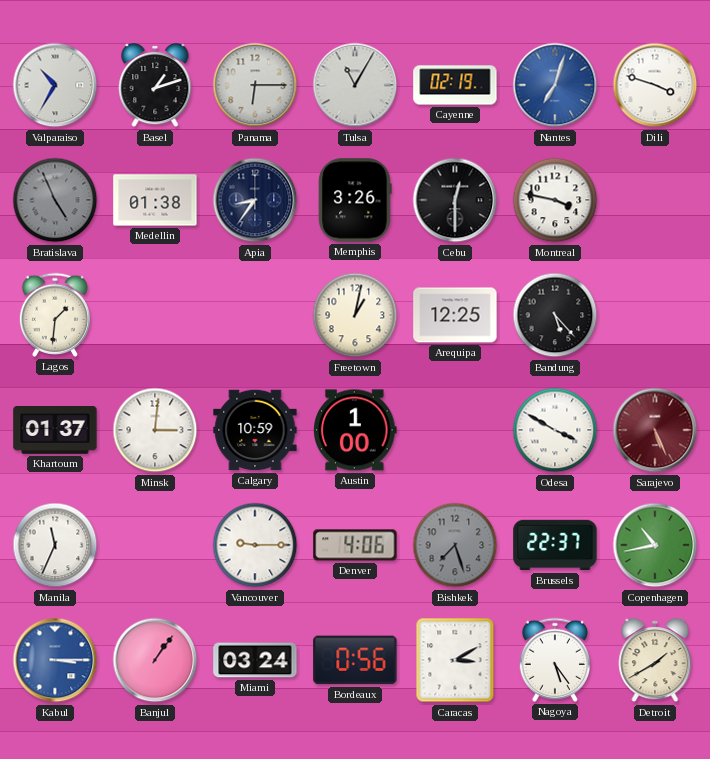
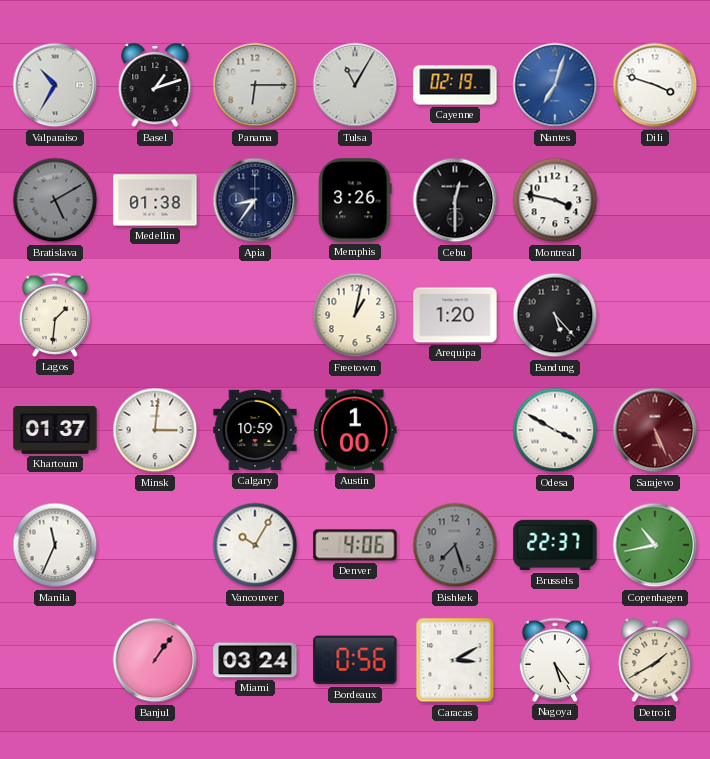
Bratislava: 4:56 -> 5:10 (55, 200)
Arequipa: 12:25 -> 1:20 (455, 315)
Vancouver: 9:15 -> 10:05 (255, 545)
Kabul: 3:15 -> none (55, 660)
